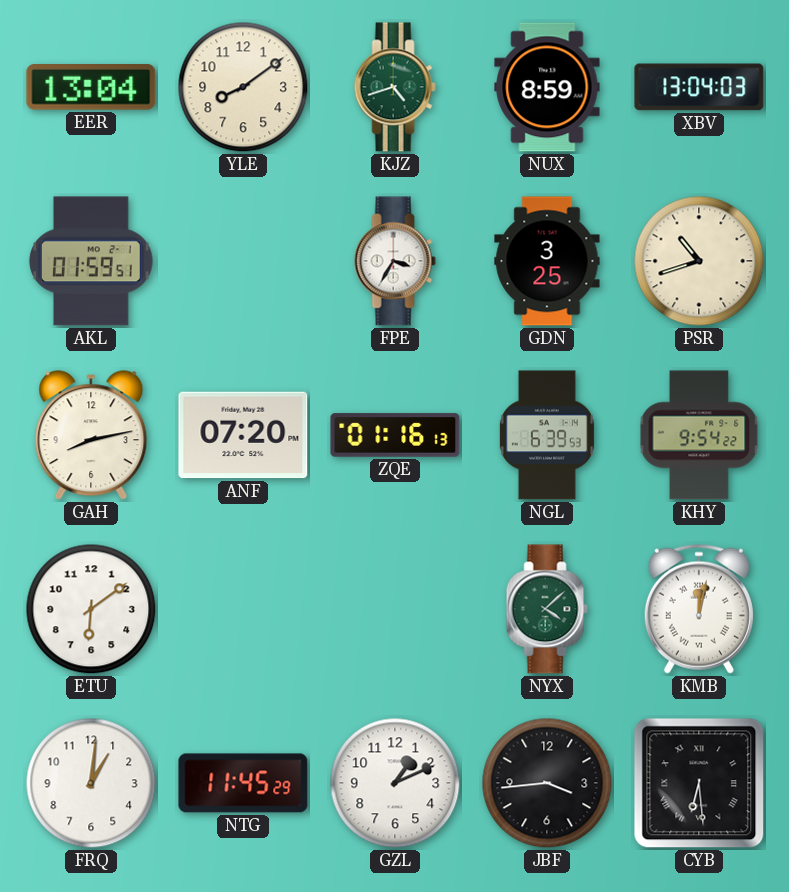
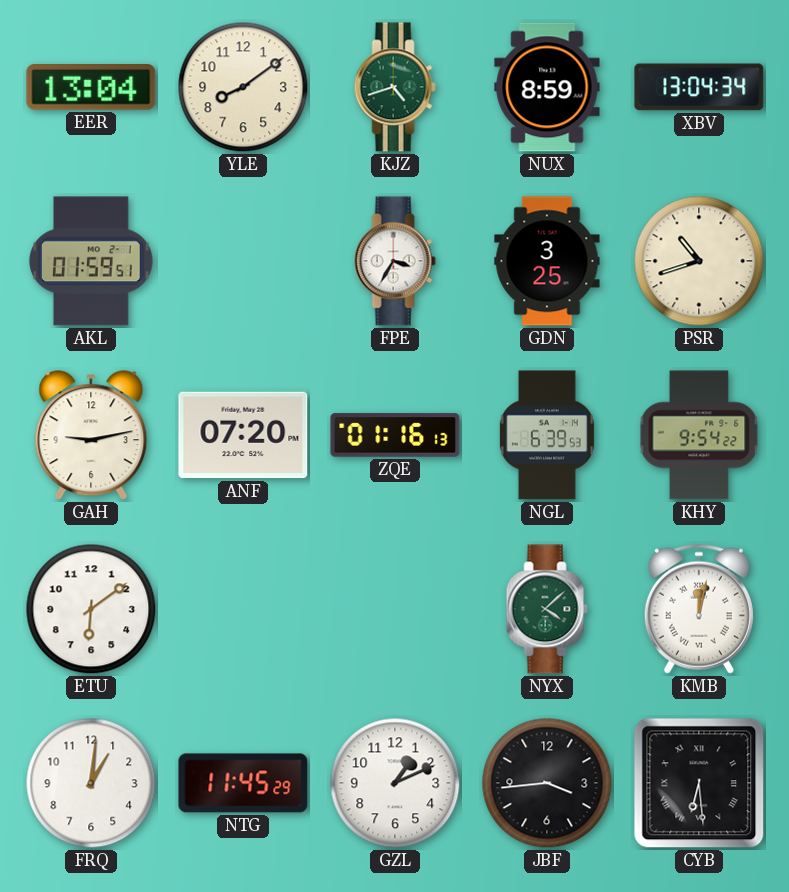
XBV: 13:04:03 -> 13:04:34 (699, 87)
GAH: 8:13 -> 9:13 (91, 436)
